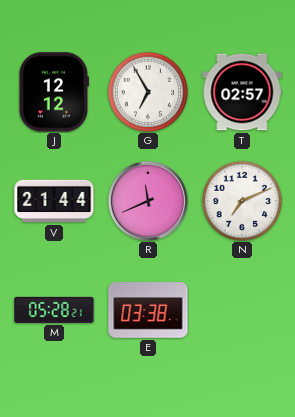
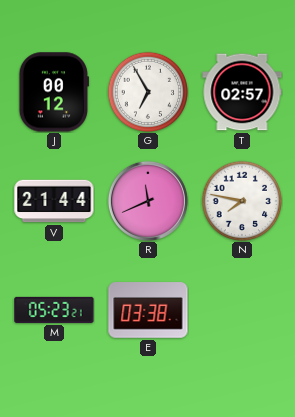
J: 12:12 -> 00:12 (54, 92)
N: 7:11 -> 7:47 (242, 201)
M: 05:28 -> 05:23 (54, 310)
